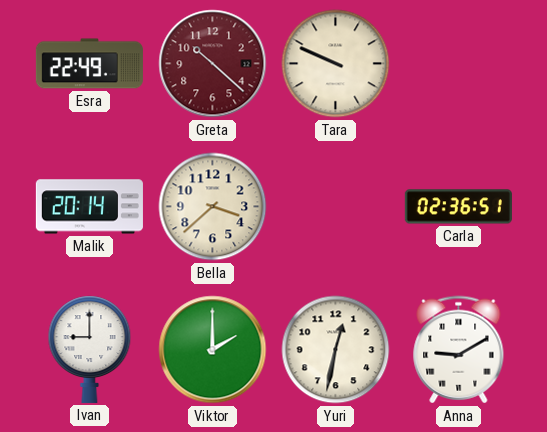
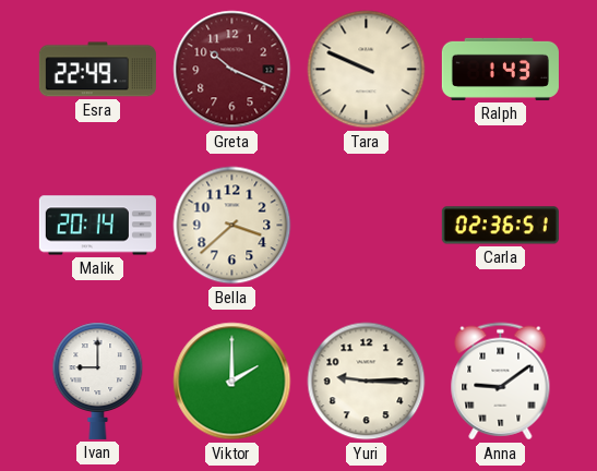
Greta: 10:22 -> 10:19 (232, 70)
Ralph: none -> 1:43 (500, 69)
Yuri: 12:32 -> 9:15 (367, 382)
Anna: 9:10 -> 9:09 (501, 382)
